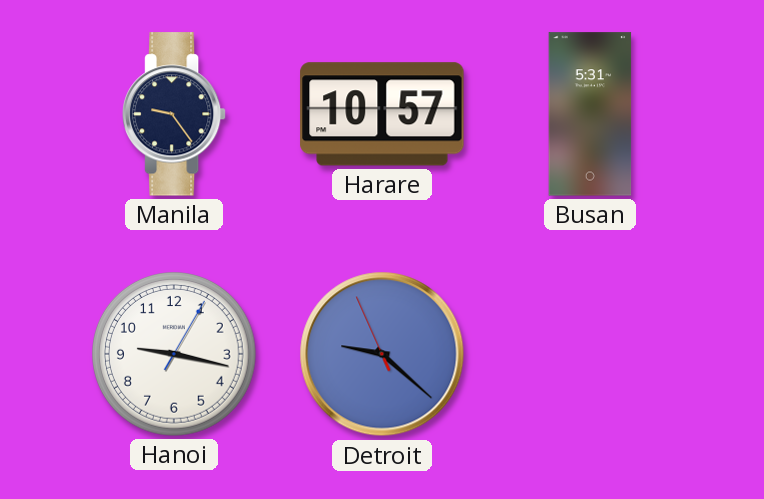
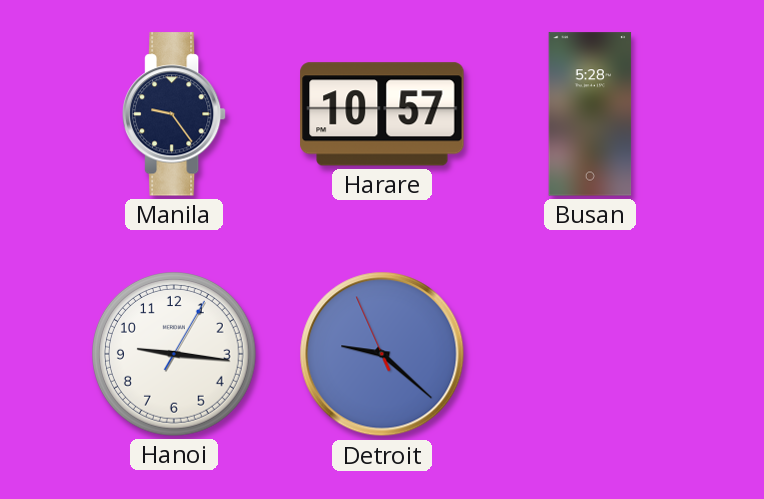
Busan: 5:31 -> 5:28 (590, 114)
Hanoi: 9:17 -> 9:16 (175, 355)
